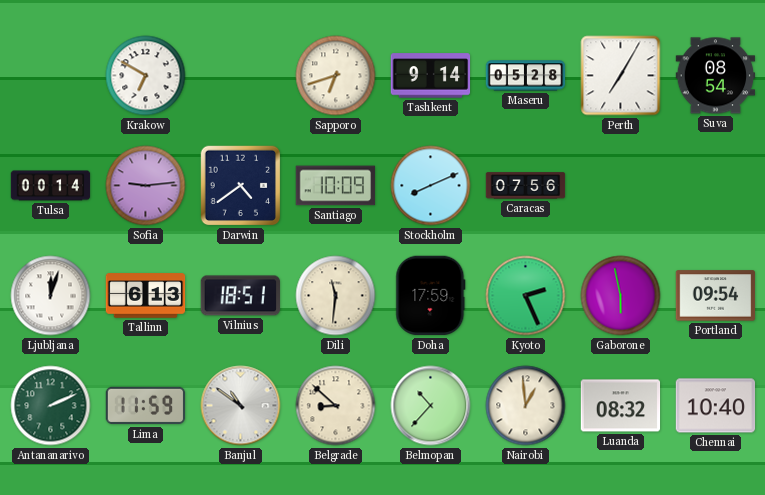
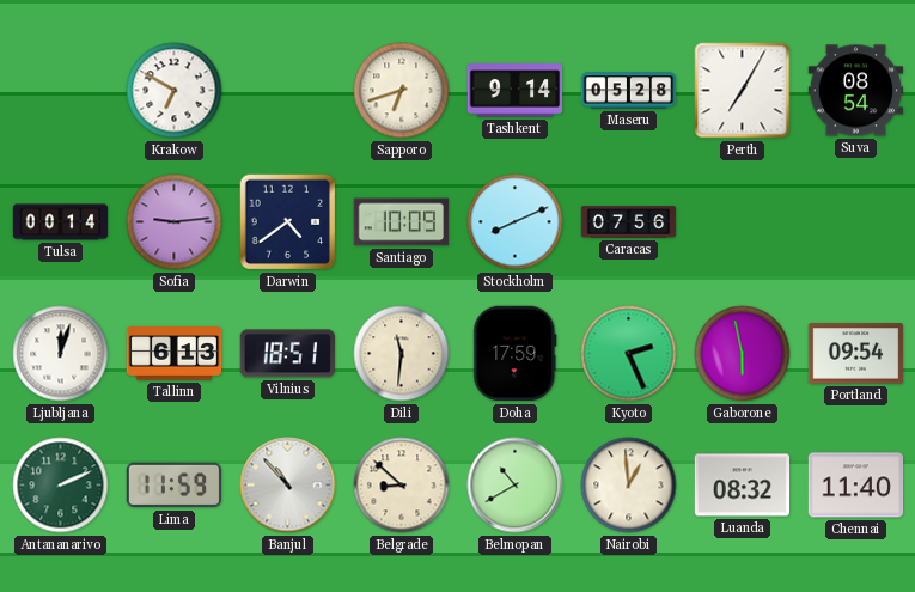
Banjul: 10:51 -> 10:53 (288, 486)
Belmopan: 10:37 -> 10:40 (516, 486)
Chennai: 10:40 -> 11:40 (856, 486)
